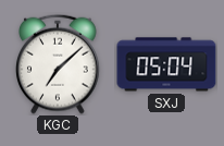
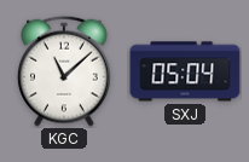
KGC: 7:08 -> 11:08 (65, 71)
